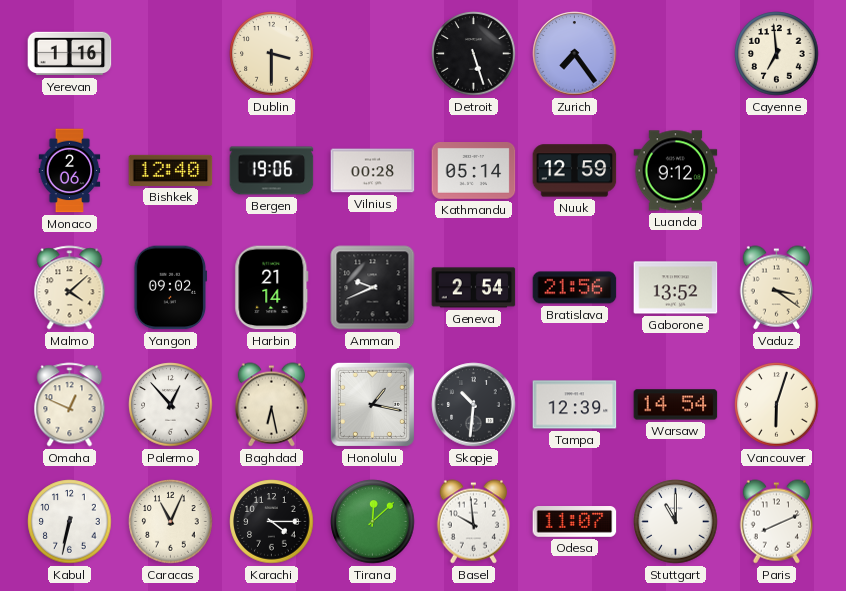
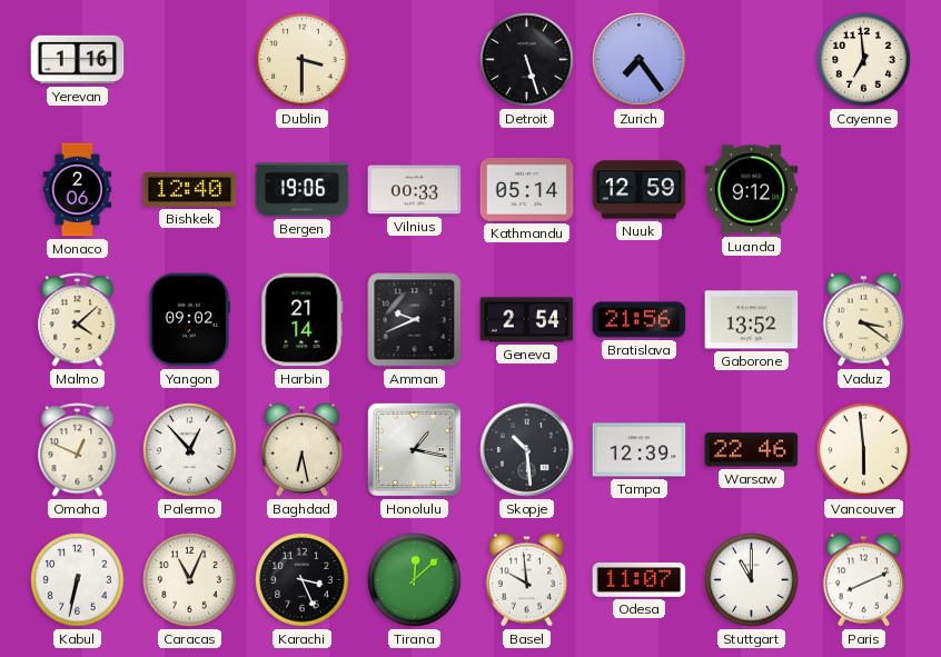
Vilnius: 00:28 -> 00:33 (415, 190)
Skopje: 10:31 -> 10:29 (527, 450)
Warsaw: 14:54 -> 22:46 (752, 450)
Vancouver: 6:03 -> 5:59 (864, 450)
Karachi: 4:15 -> 3:26 (303, 580)
